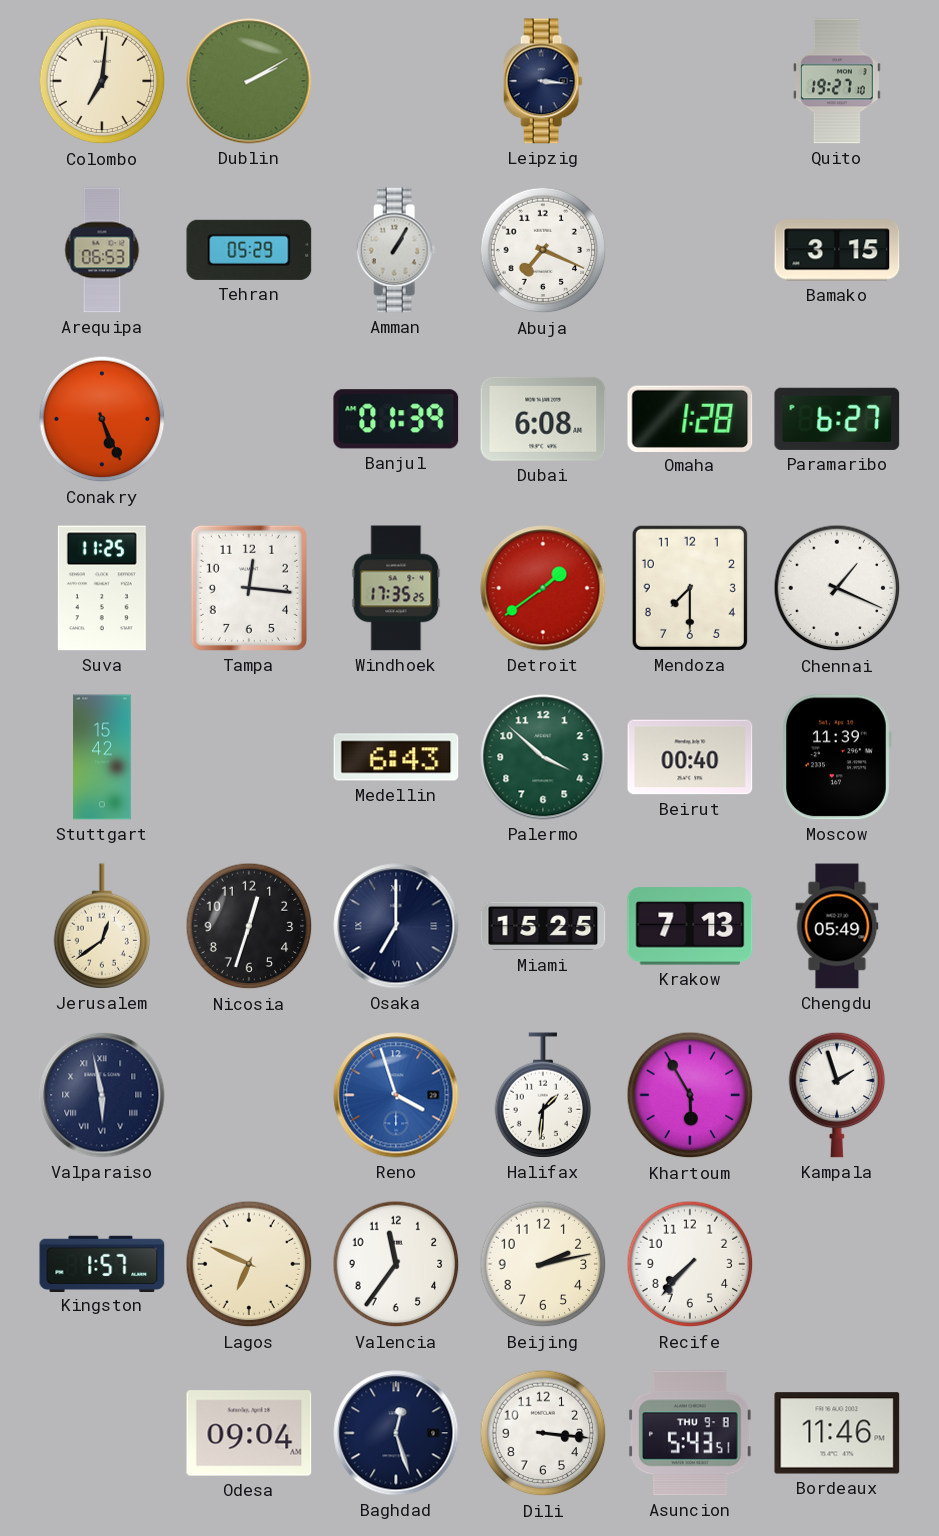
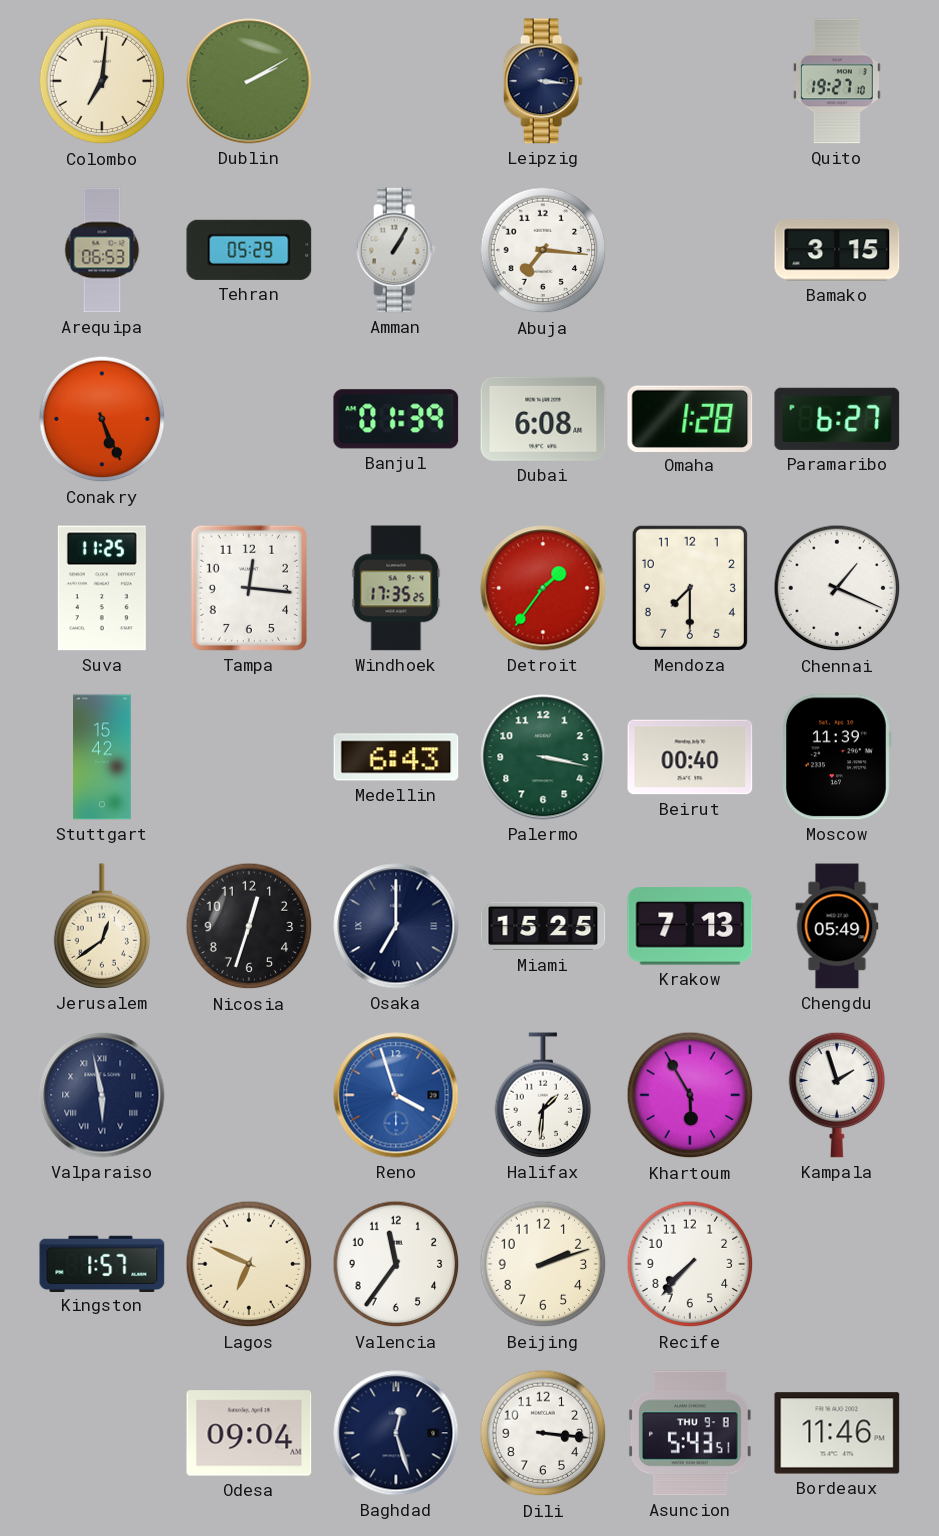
Abuja: 7:19 -> 7:16 (543, 250)
Detroit: 1:39 -> 1:36 (543, 588)
Palermo: 3:52 -> 3:17 (543, 757)
Beijing: 2:13 -> 2:12 (543, 1264)
